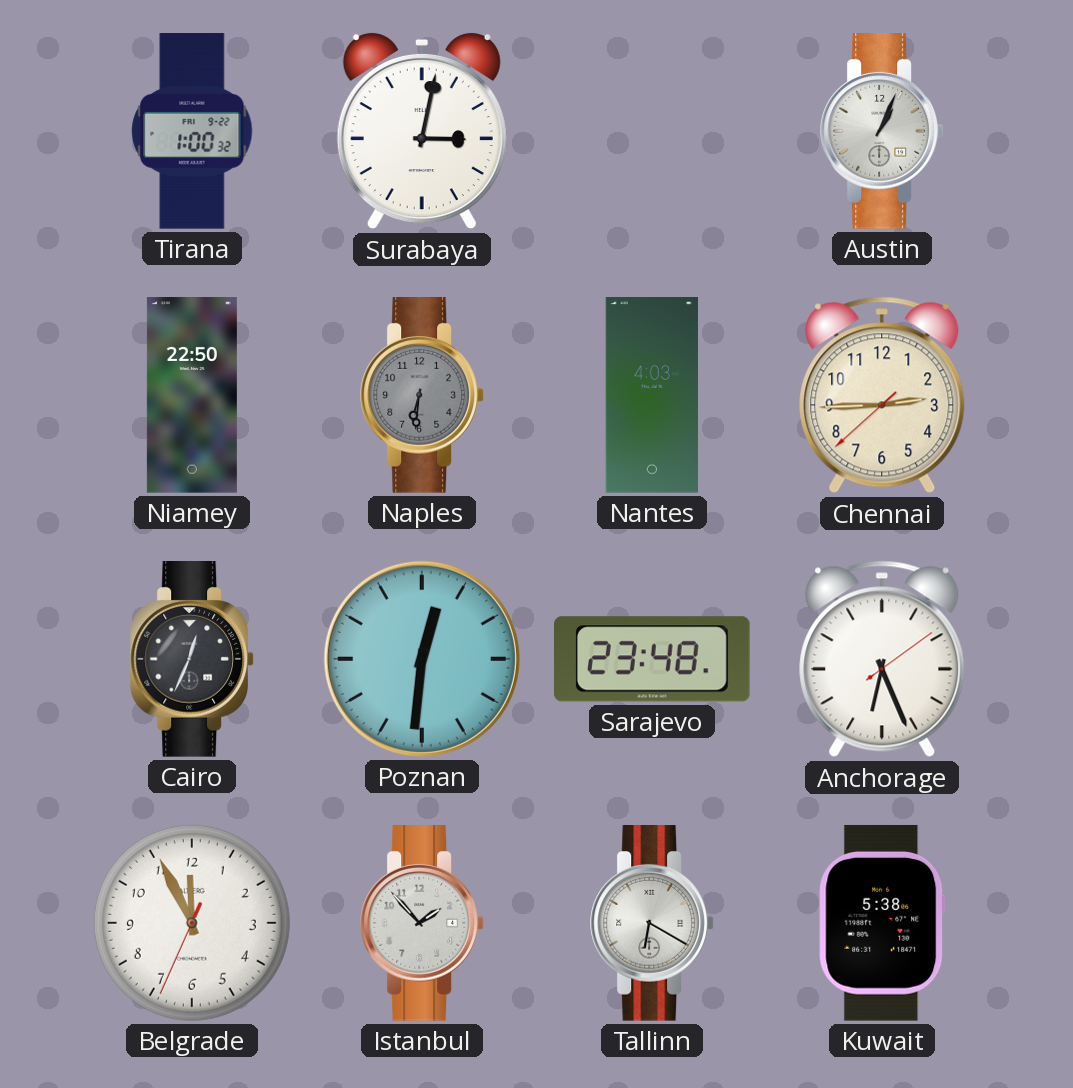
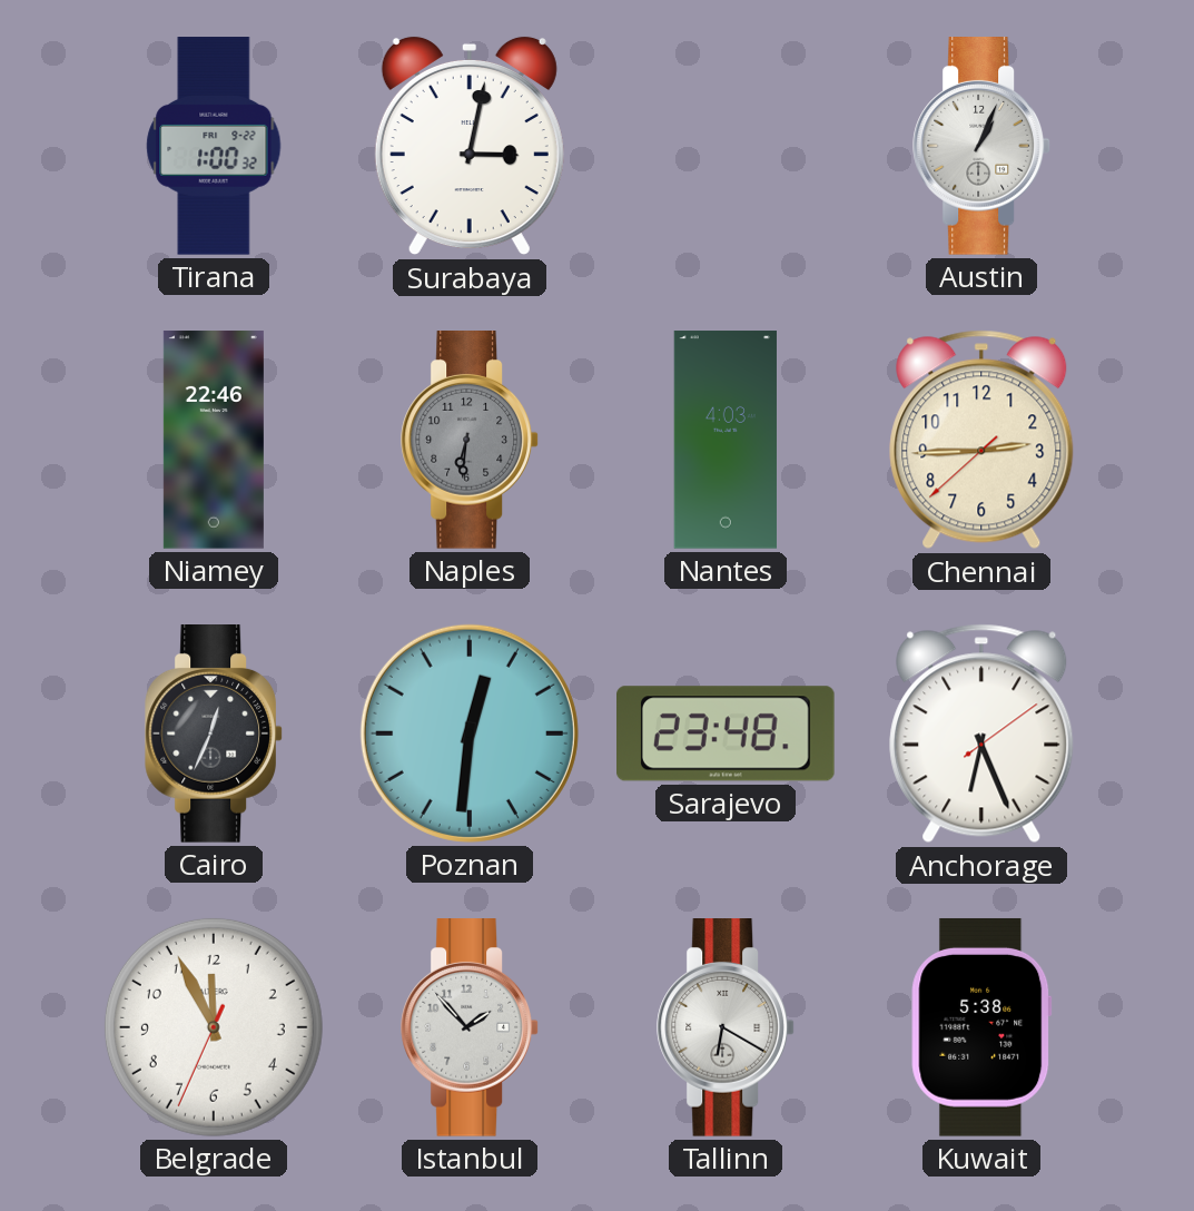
Niamey: 22:50 -> 22:46 (214, 440)
